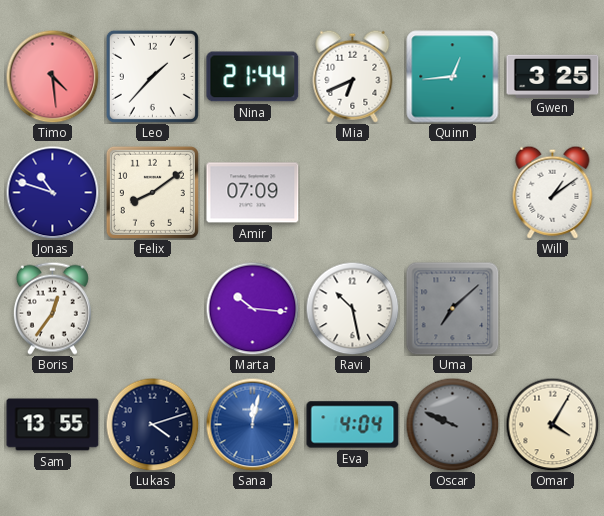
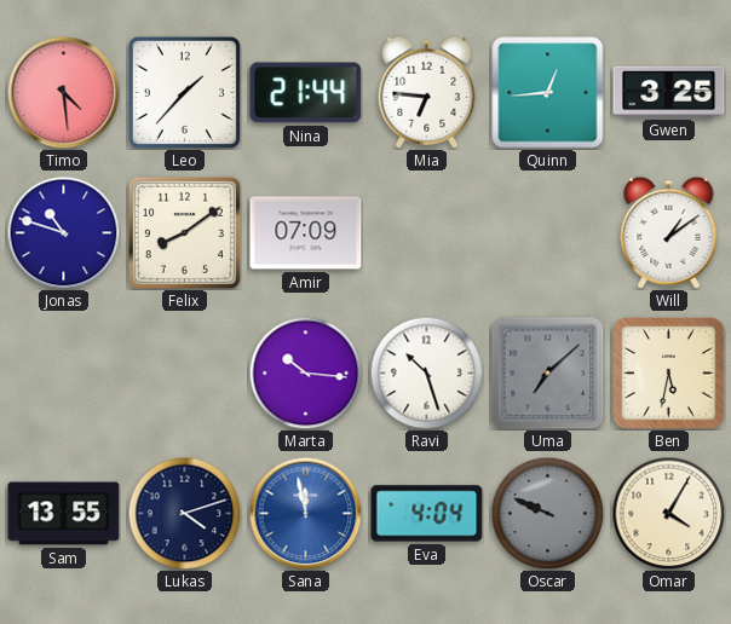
Mia: 6:41 -> 6:46 (427, 92)
Boris: 12:36 -> none (52, 308)
Ravi: 10:28 -> 10:27 (426, 372)
Ben: none -> 5:32 (669, 374)
Sana: 12:02 -> 11:58 (305, 513)
